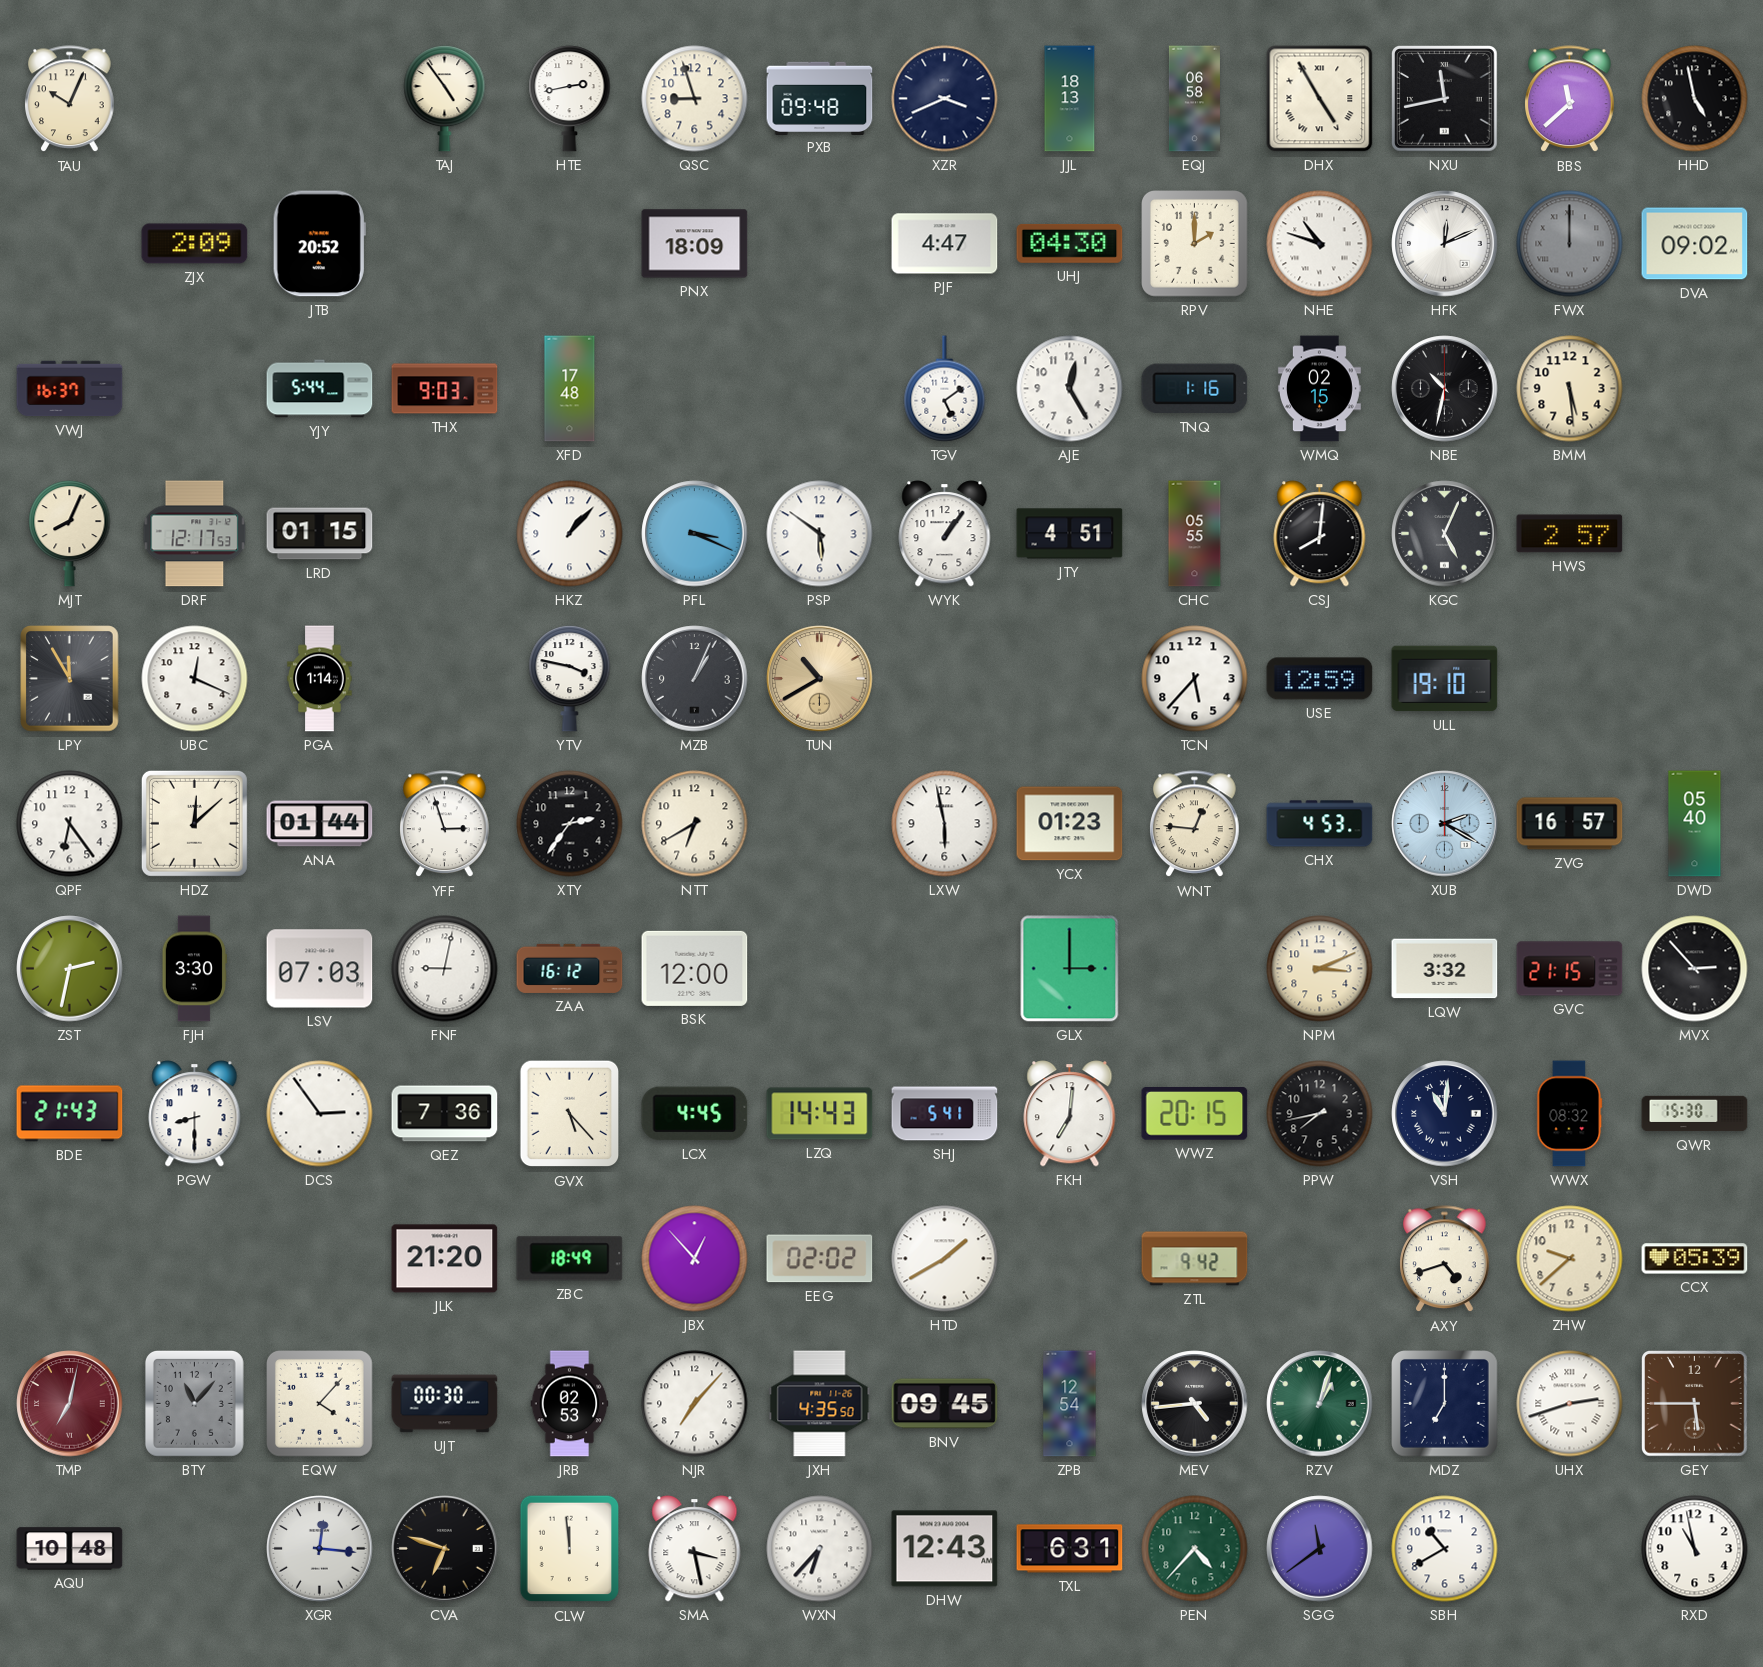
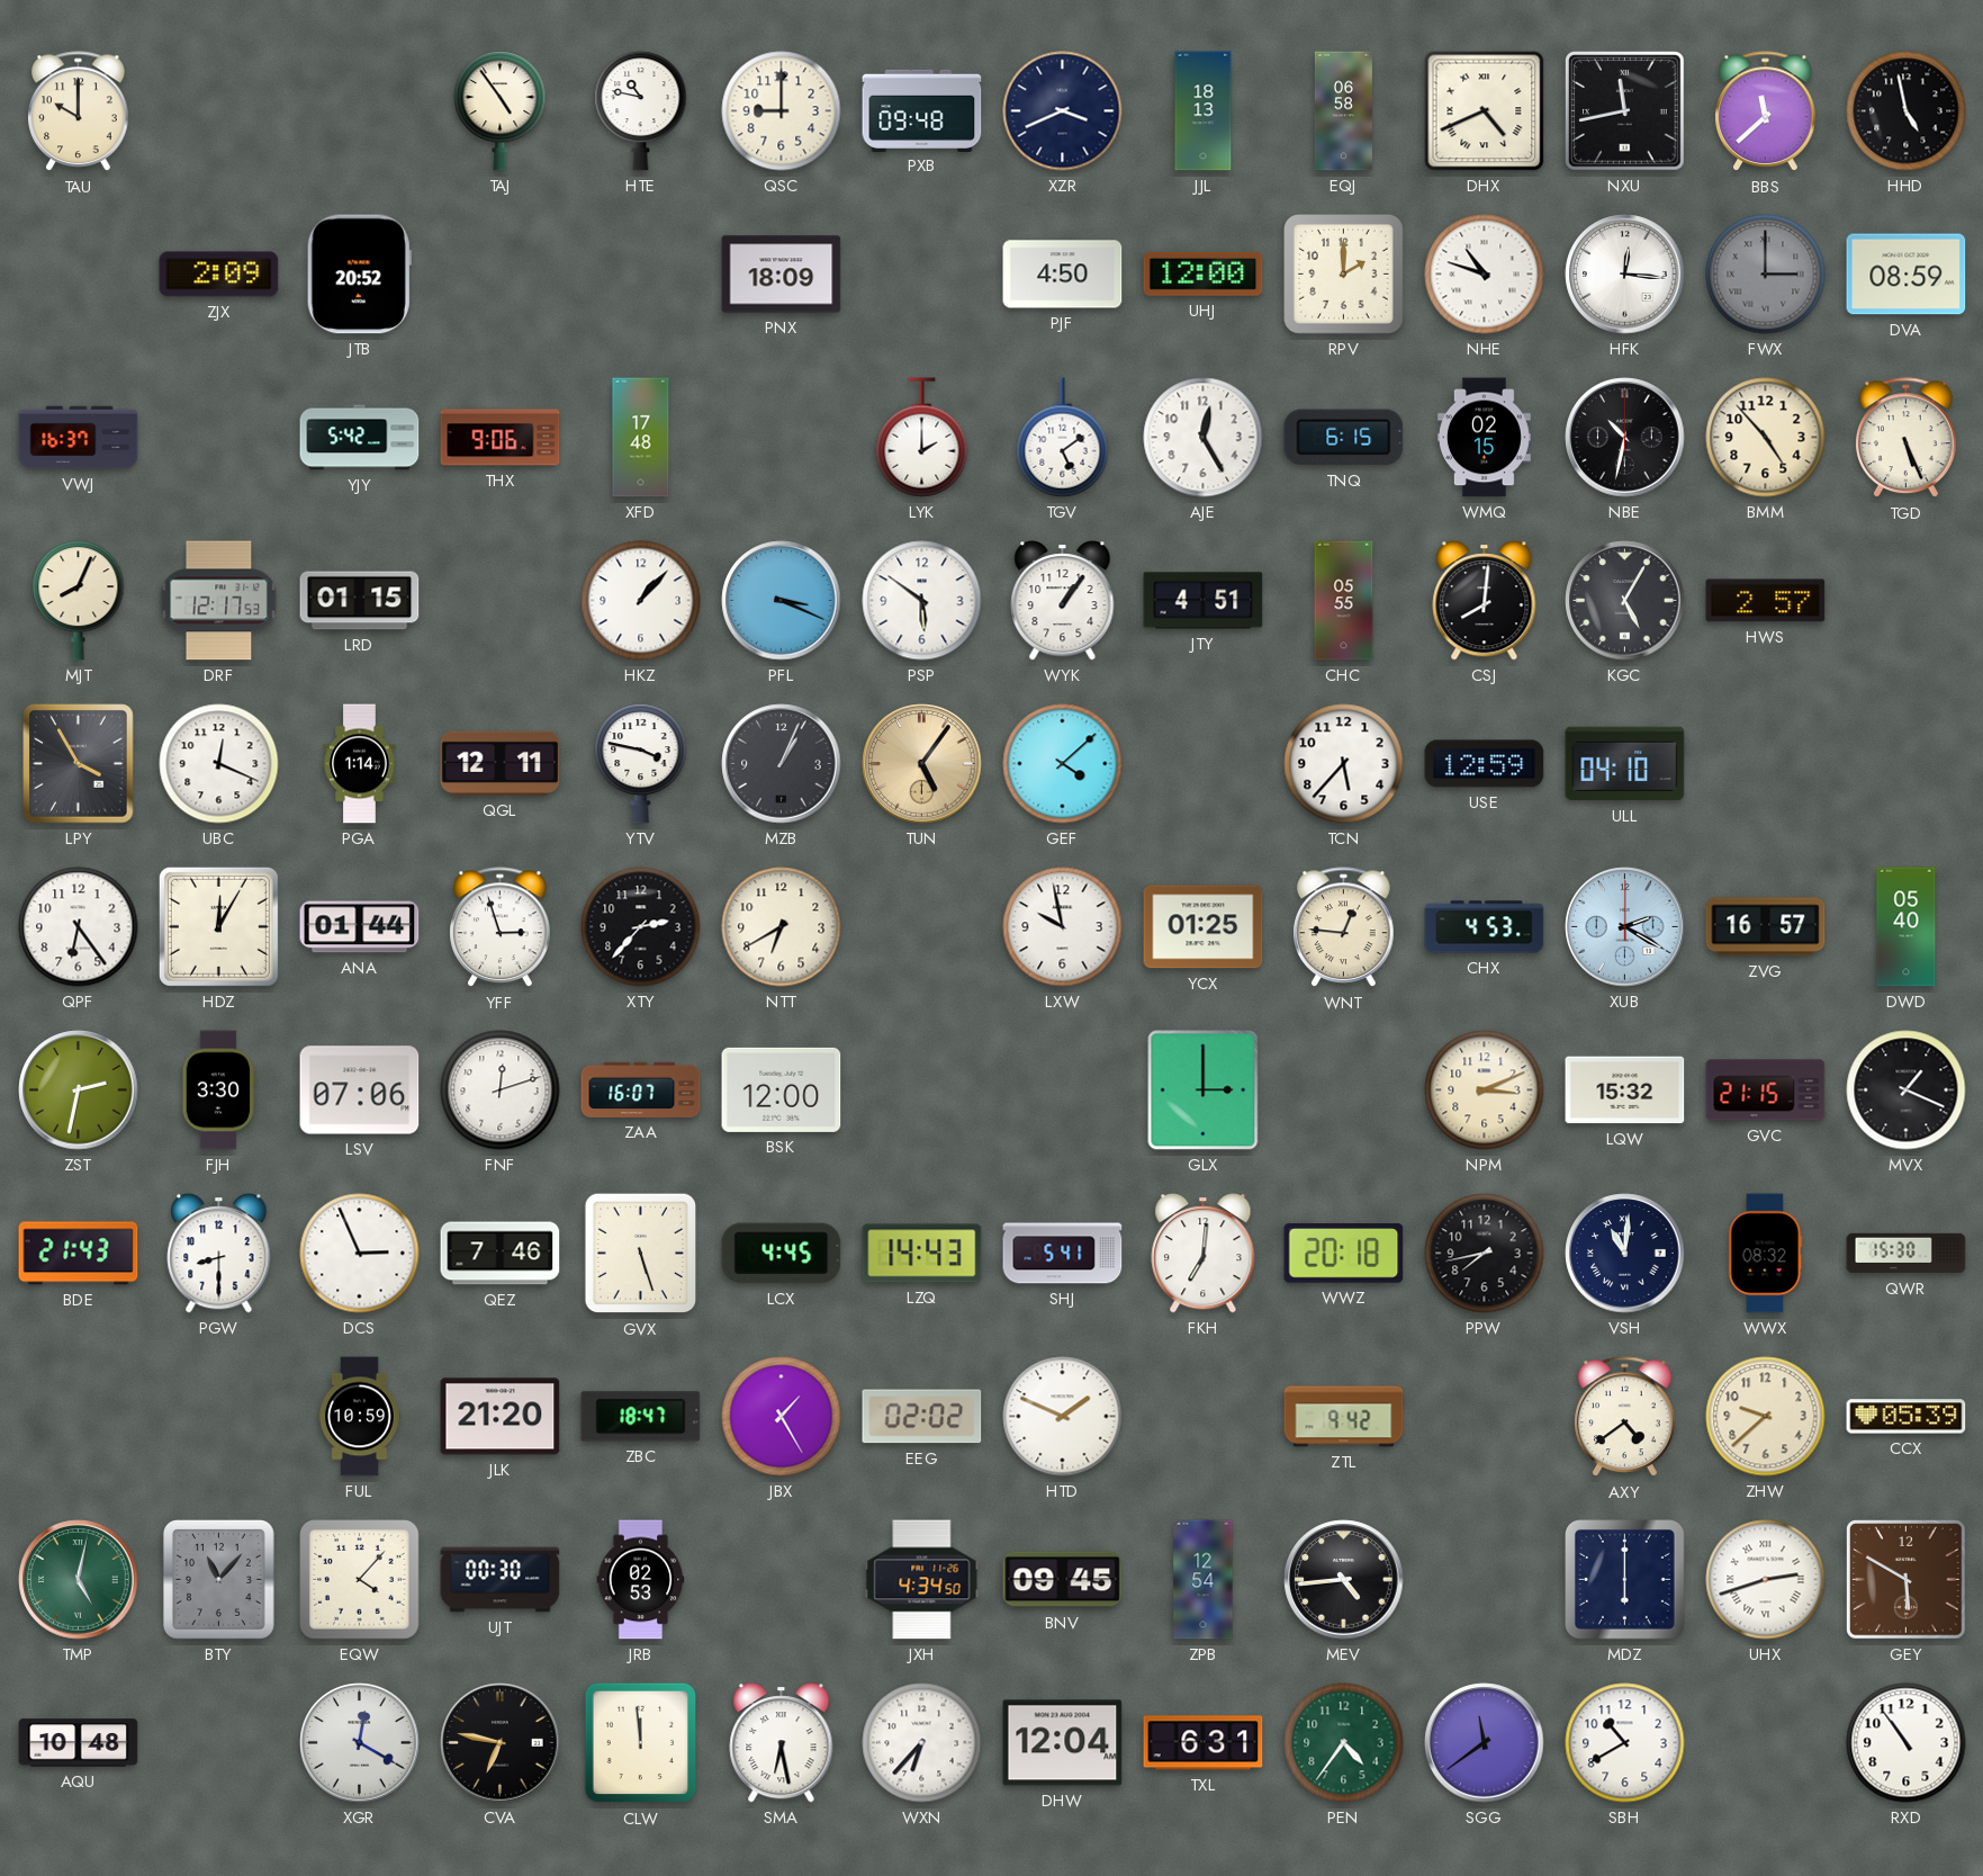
TAU: 10:04 -> 10:00 (79, 111)
HTE: 2:43 -> 10:47 (641, 111)
QSC: 8:57 -> 9:00 (782, 111)
DHX: 4:55 -> 4:41 (1485, 111)
PJF: 4:47 -> 4:50 (1063, 275)
UHJ: 04:30 -> 12:00 (1204, 273)
HFK: 12:11 -> 12:16 (1625, 275)
FWX: 12:00 -> 3:00 (1766, 275)
DVA: 09:02 -> 08:59 (1907, 275)
YJY: 5:44 -> 5:42 (360, 438)
THX: 9:03 -> 9:06 (501, 438)
LYK: none -> 2:00 (922, 438)
TNQ: 1:16 -> 6:15 (1344, 438)
BMM: 5:29 -> 4:53 (1766, 438)
TGD: none -> 5:26 (1907, 438)
KGC: 5:04 -> 5:05 (1625, 601)
LPY: 11:55 -> 3:55 (79, 764)
QGL: none -> 12:11 (501, 763)
TUN: 10:40 -> 5:06 (922, 764)
GEF: none -> 4:08 (1063, 764)
ULL: 19:10 -> 04:10 (1625, 764)
HDZ: 12:08 -> 12:05 (218, 926)
XTY: 2:36 -> 2:37 (641, 927)
LXW: 5:58 -> 9:58 (1063, 927)
YCX: 01:23 -> 01:25 (1204, 927)
LSV: 07:03 -> 07:06 (360, 1090)
FNF: 9:02 -> 12:12 (501, 1090)
ZAA: 16:12 -> 16:07 (641, 1089)
LQW: 3:32 -> 15:32 (1625, 1090)
MVX: 2:53 -> 1:19 (1907, 1090)
DCS: 2:54 -> 2:56 (360, 1254)
QEZ: 7:36 -> 7:46 (501, 1254)
GVX: 5:23 -> 5:27 (641, 1254)
WWZ: 20:15 -> 20:18 (1344, 1254)
FUL: none -> 10:59 (360, 1417)
ZBC: 18:49 -> 18:47 (641, 1417)
JBX: 12:53 -> 1:25 (782, 1417)
HTD: 1:40 -> 1:49 (1063, 1417)
AXY: 4:42 -> 4:39 (1625, 1417)
TMP: 7:02 -> 5:02 (79, 1580)
TMP dial: burgundy -> green (79, 1580)
NJR: 7:07 -> none (695, 1404)
JXH: 4:35 -> 4:34 (922, 1580)
RZV: 1:03 -> none (1320, 1404)
MDZ: 7:00 -> 6:00 (1625, 1580)
GEY: 5:45 -> 5:50 (1907, 1580)
XGR: 12:16 -> 12:20 (360, 1743)
CVA: 6:48 -> 6:47 (501, 1743)
SMA: 3:28 -> 6:28 (782, 1743)
DHW: 12:43 -> 12:04 (1063, 1743)
PEN: 4:37 -> 4:36 (1344, 1743)
RXD: 10:58 -> 10:54 (1907, 1743)
